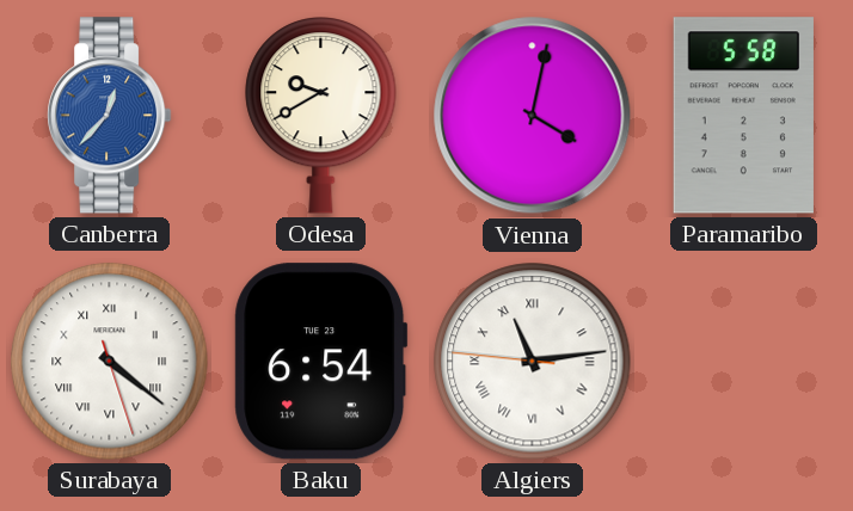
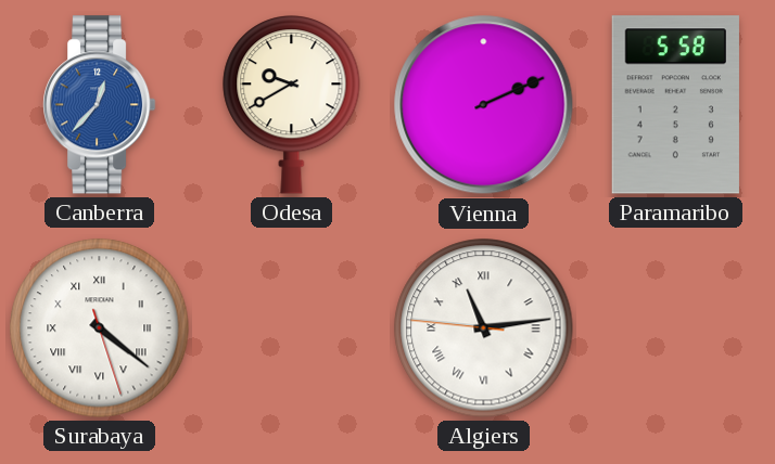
Vienna: 4:02 -> 2:11 (484, 105)
Baku: 6:54 -> none (321, 362)
